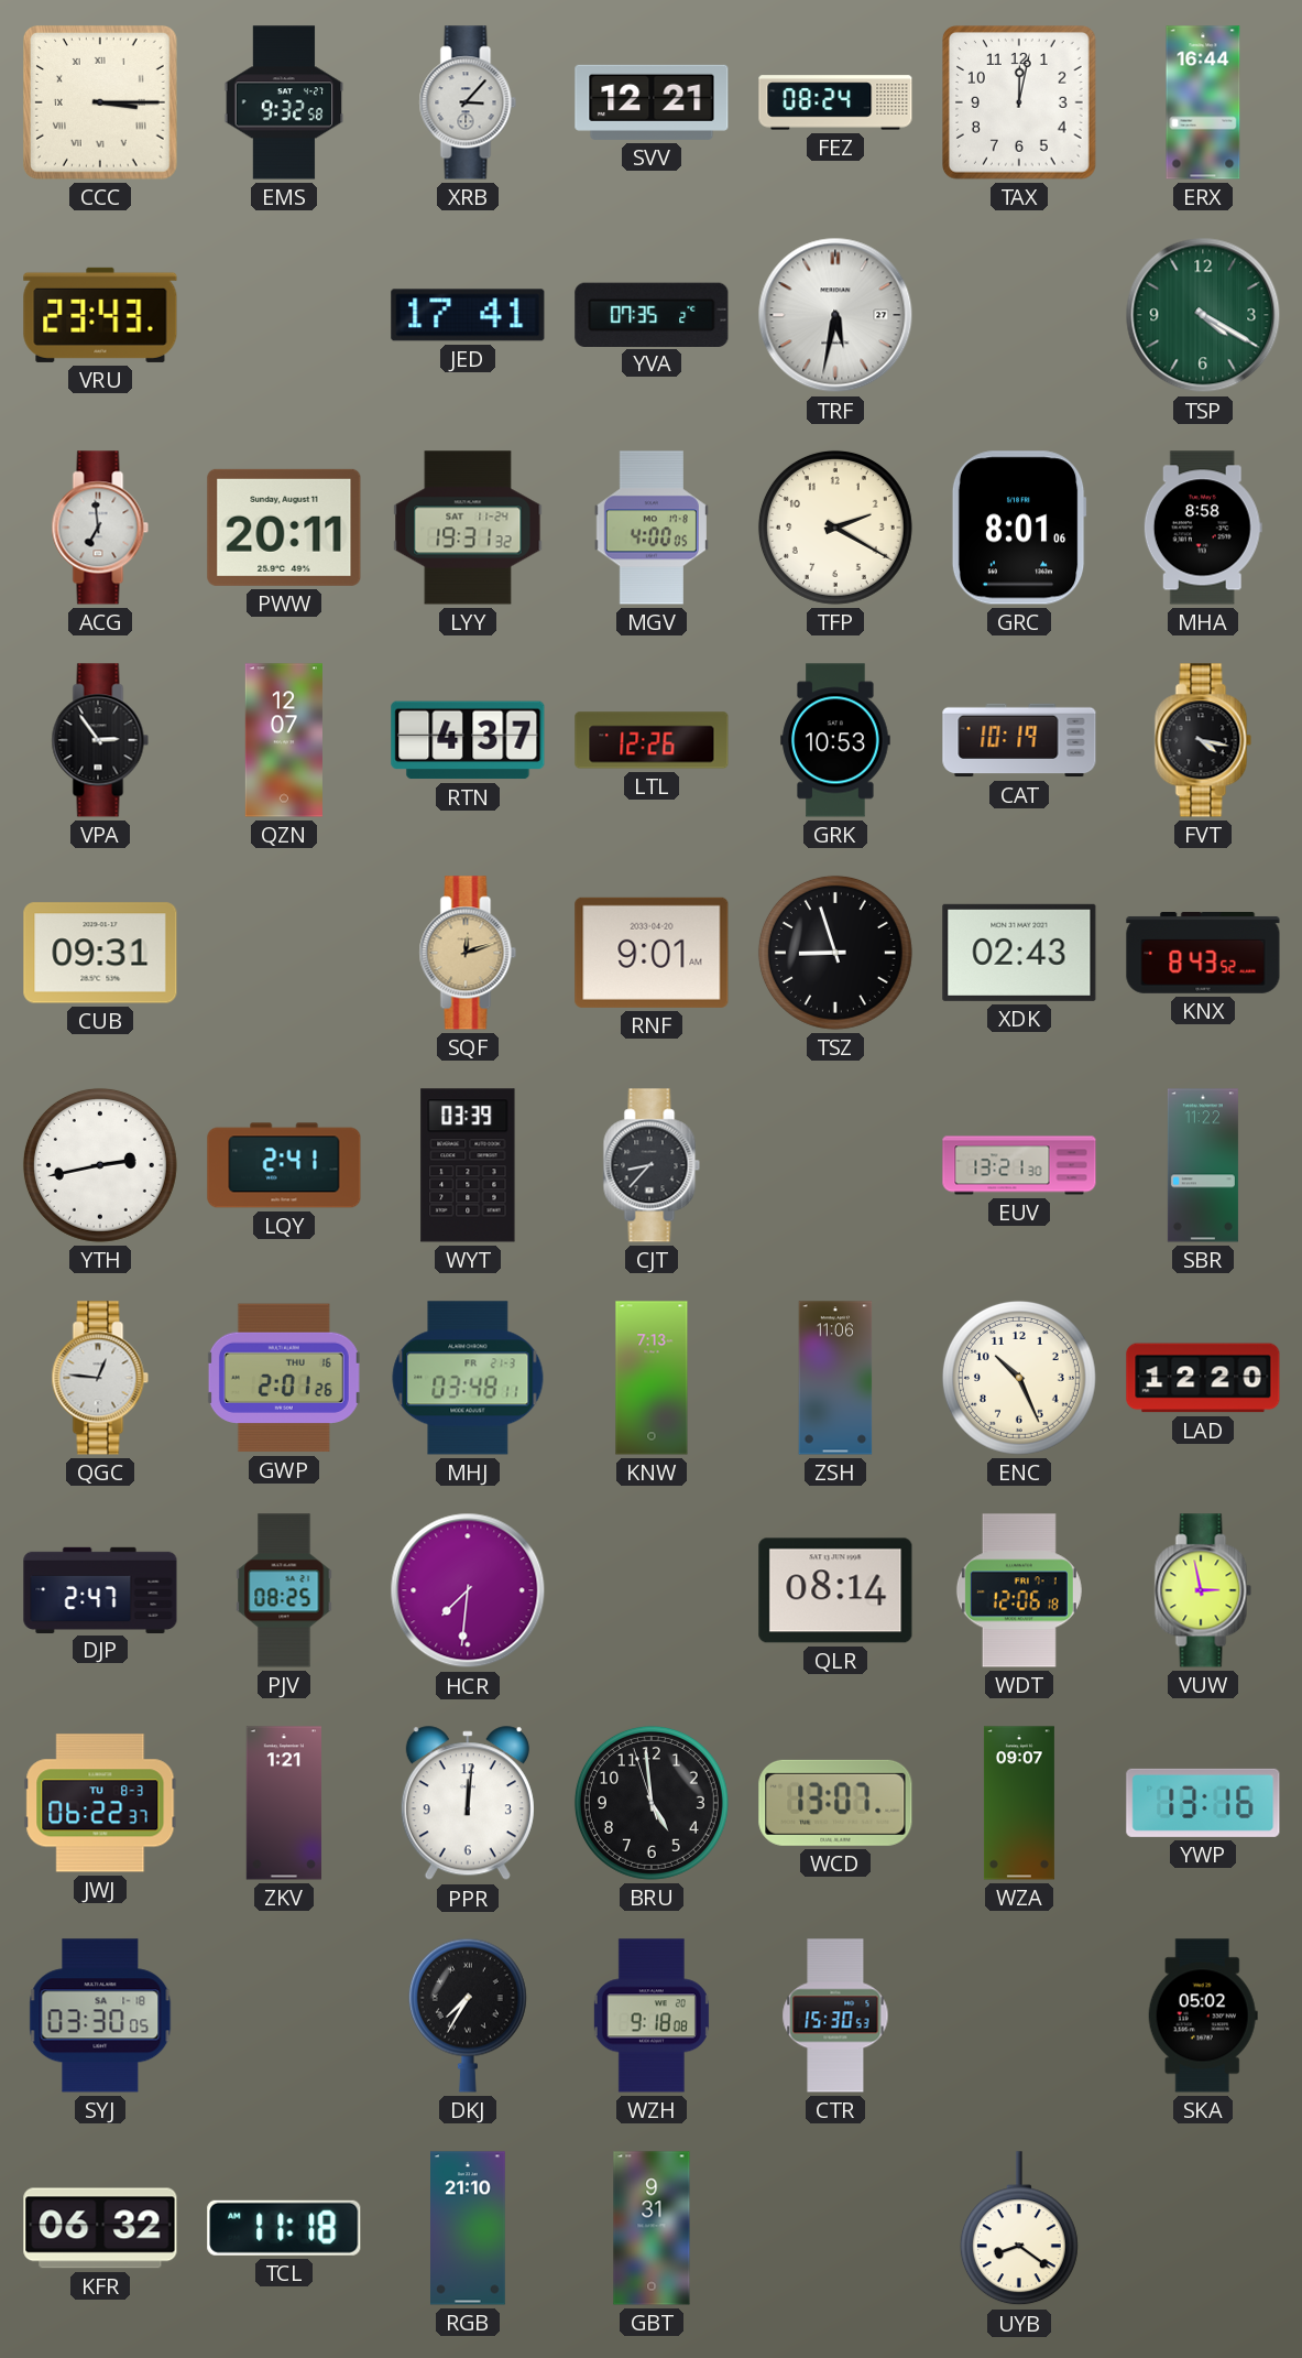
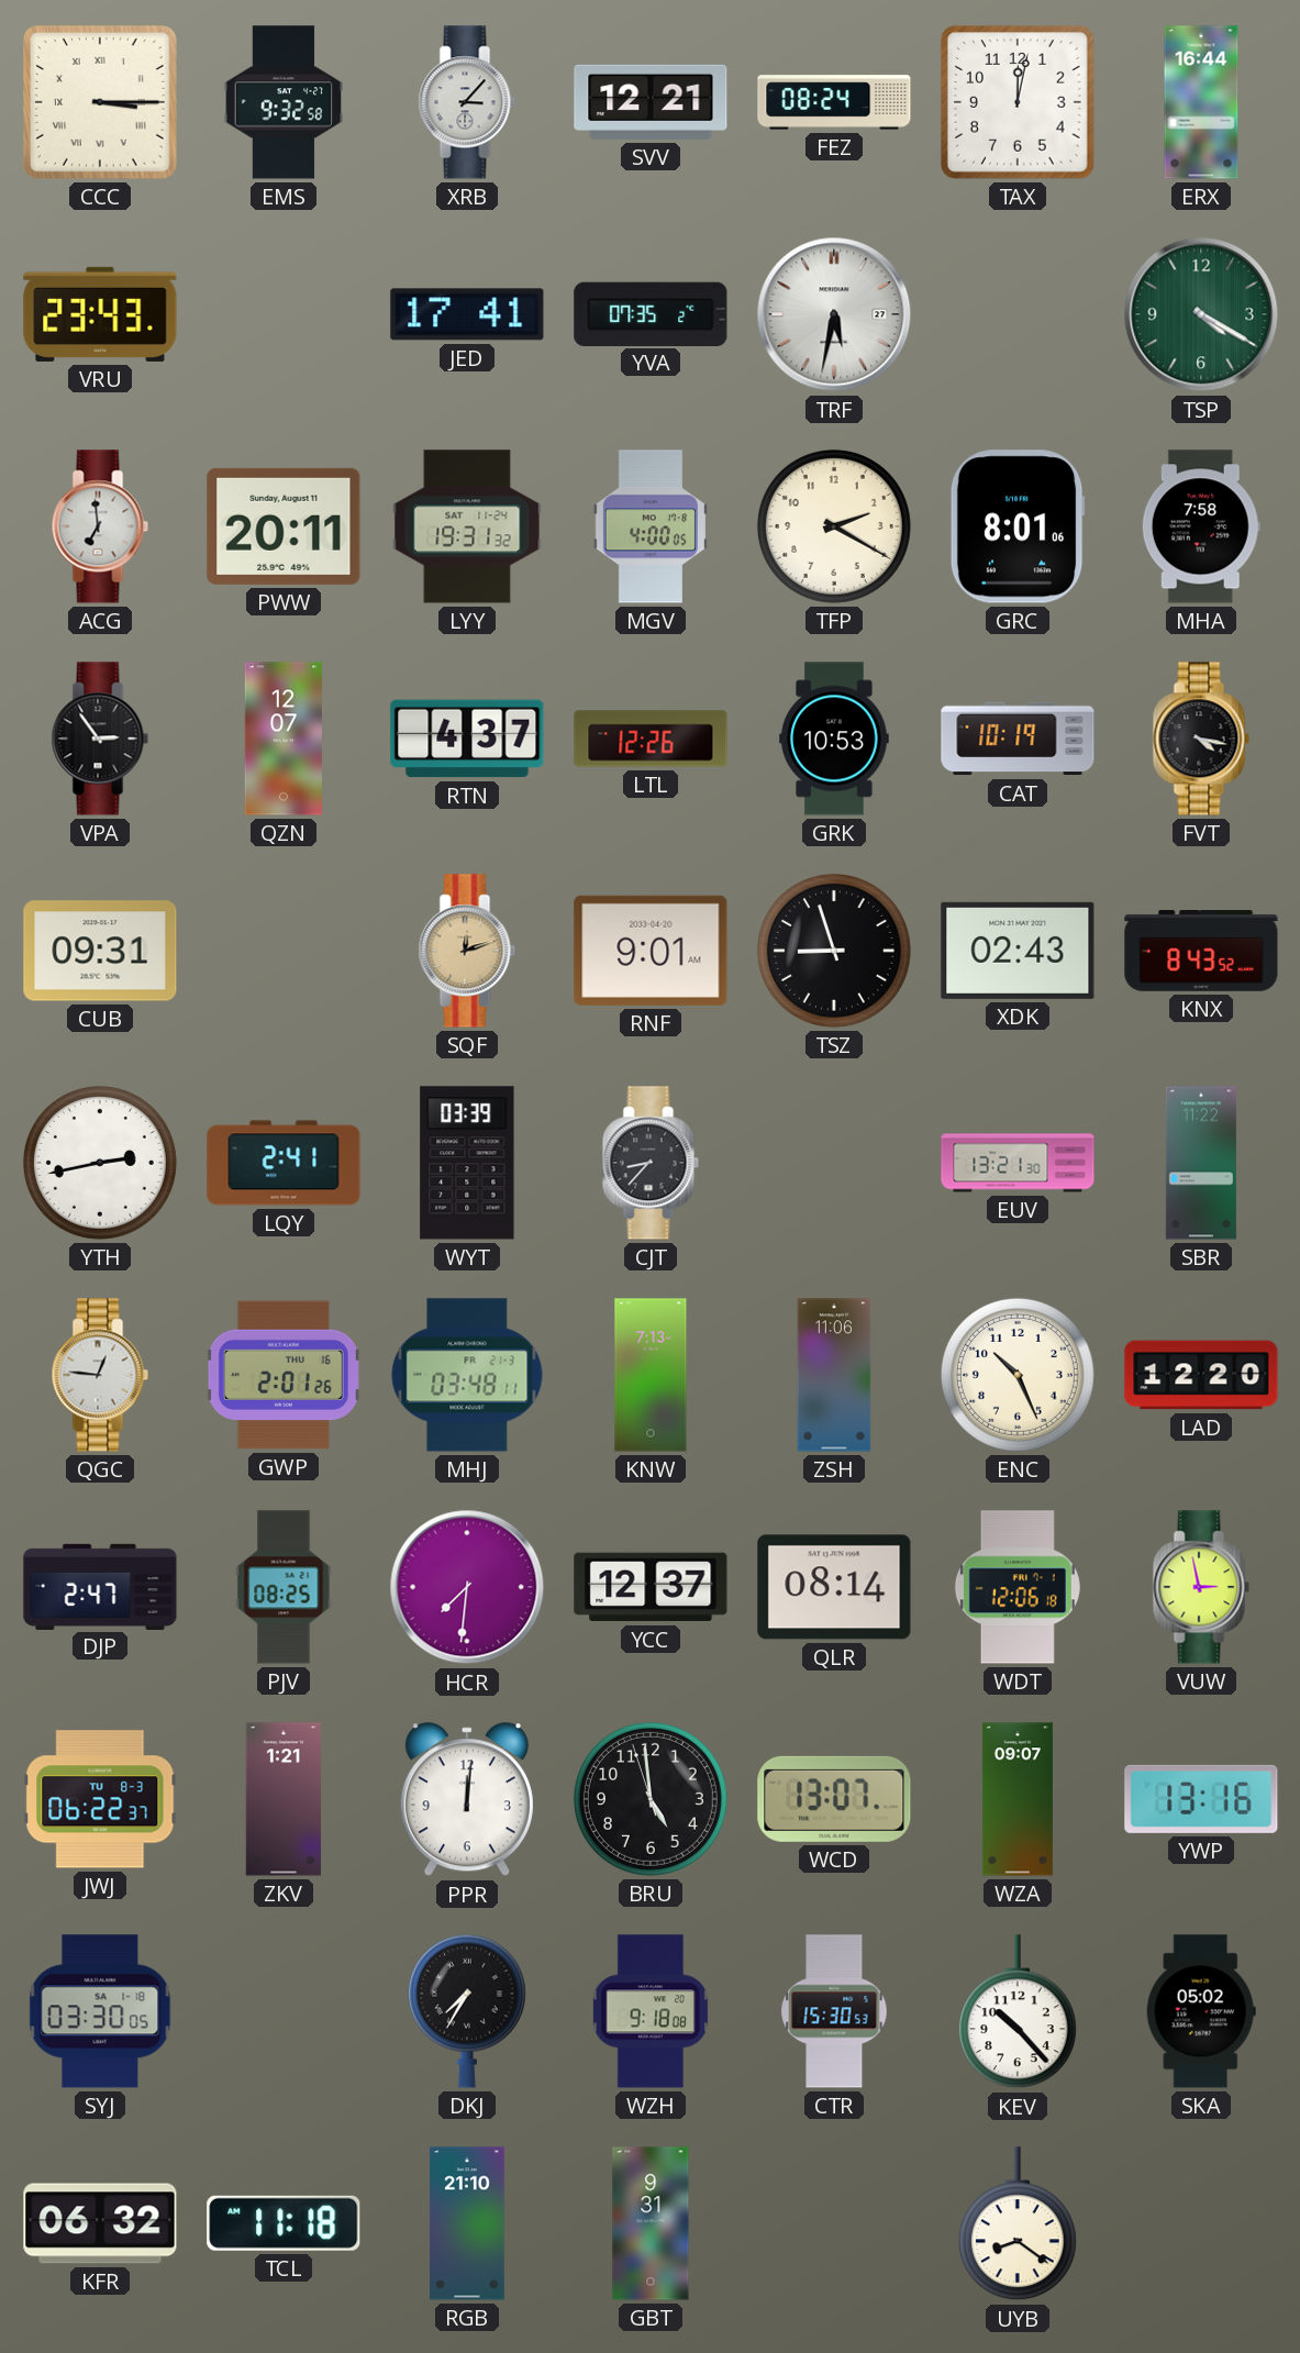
MHA: 8:58 -> 7:58 (1201, 526)
YCC: none -> 12:37 (651, 1587)
KEV: none -> 10:23 (1018, 2012)
